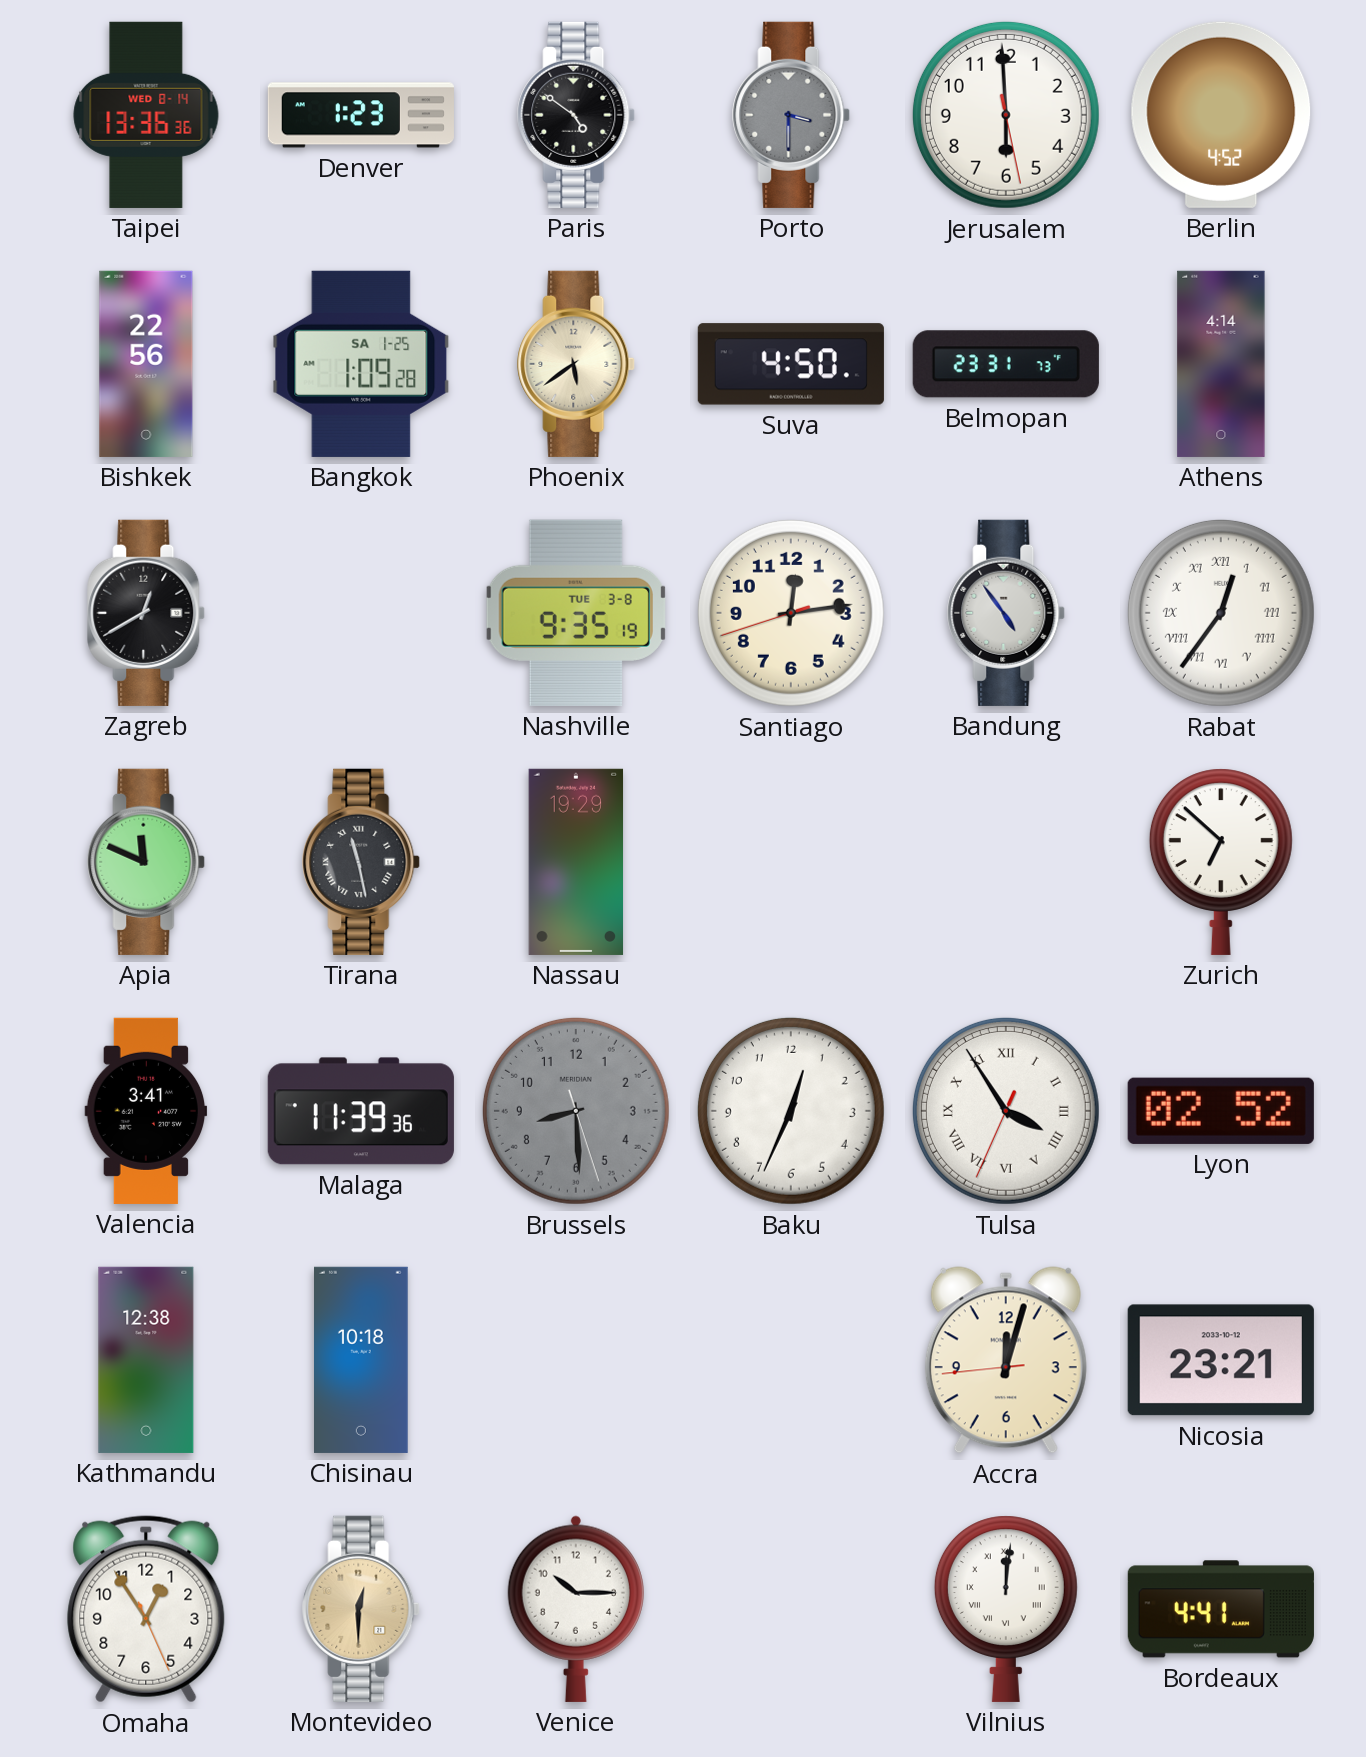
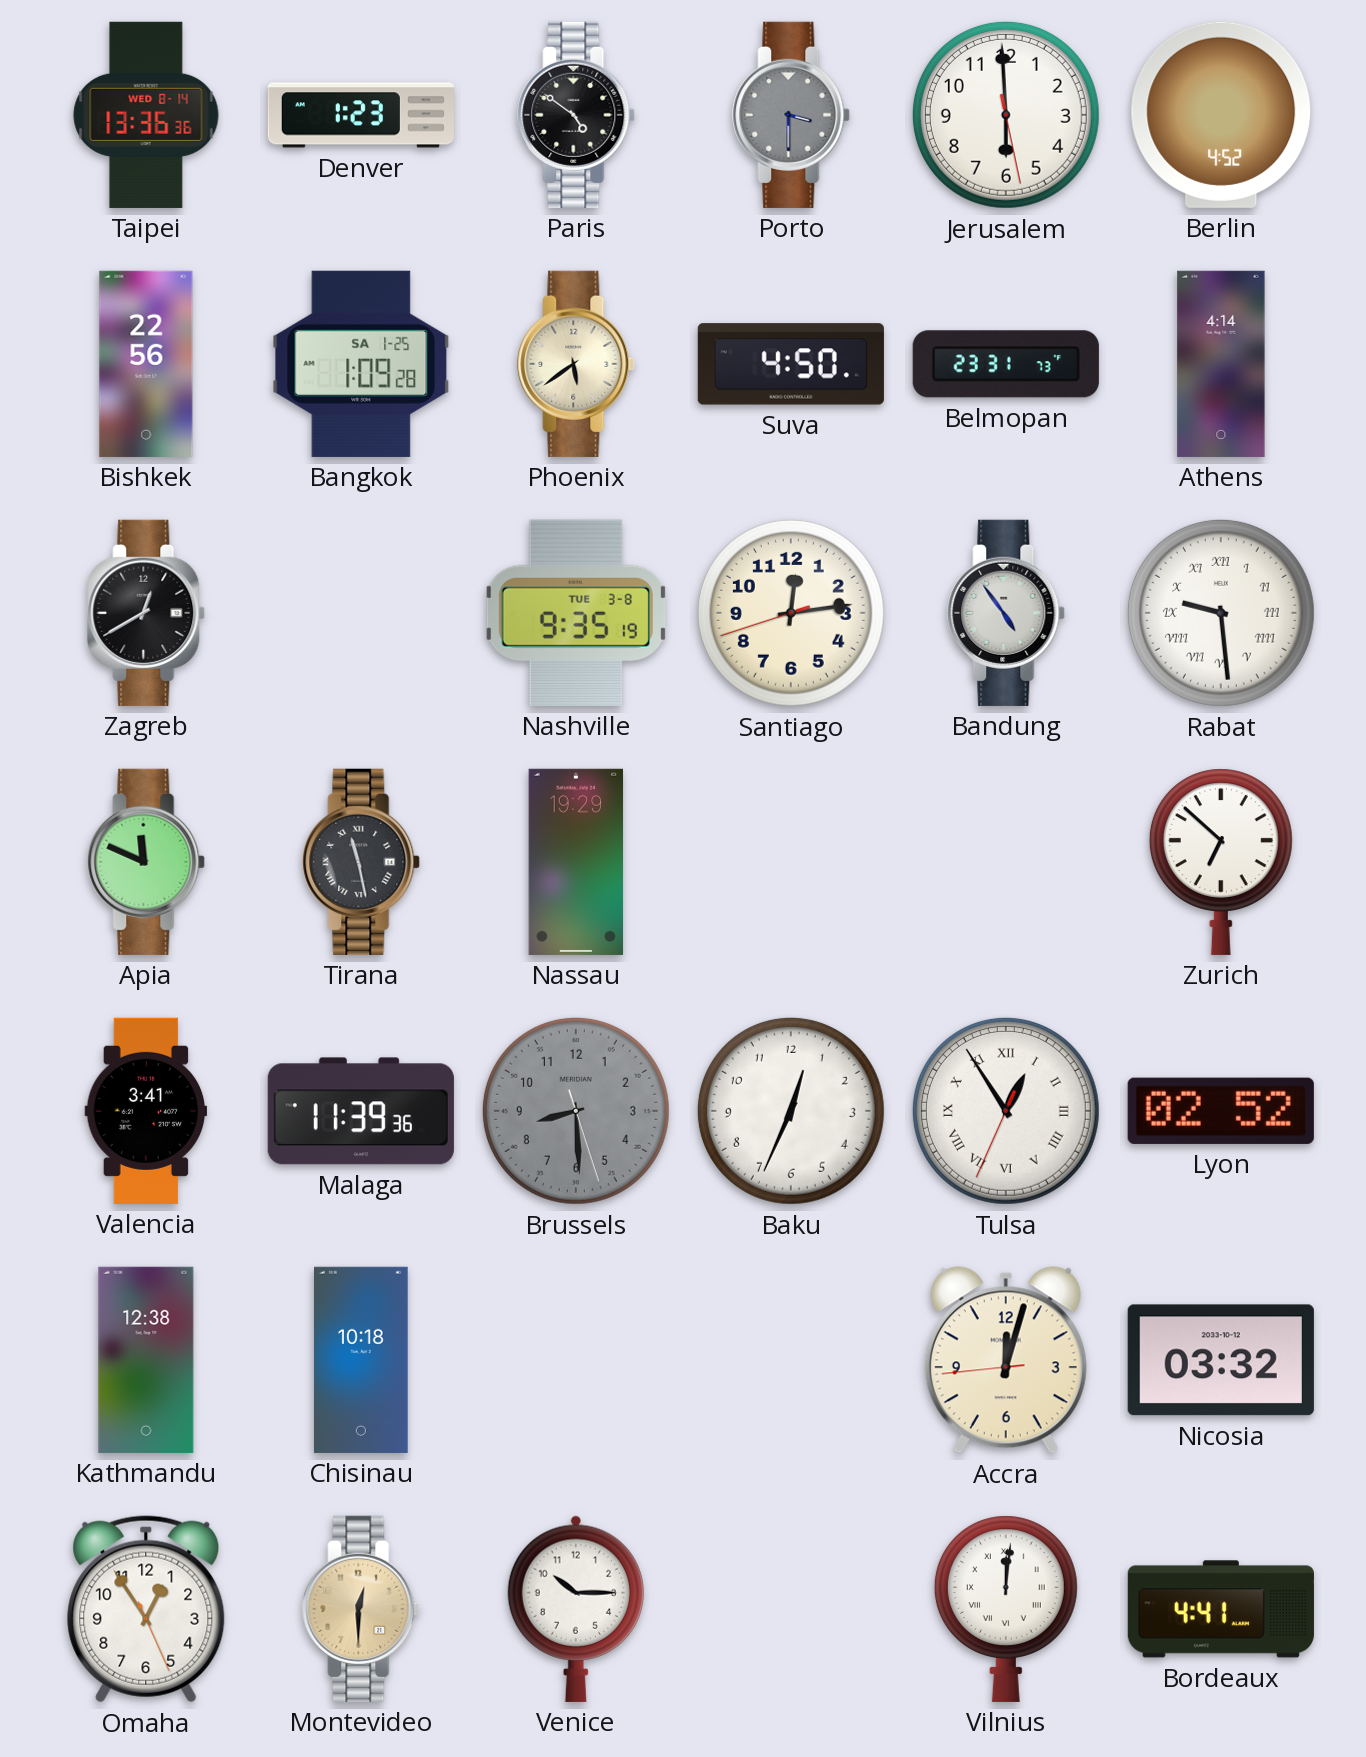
Rabat: 12:36 -> 9:29 (1221, 613)
Tulsa: 3:54 -> 12:54 (1006, 1111)
Nicosia: 23:21 -> 03:32 (1221, 1360)
